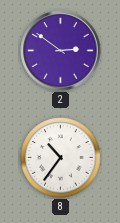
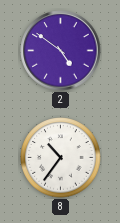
2: 2:51 -> 4:51 (61, 51)
